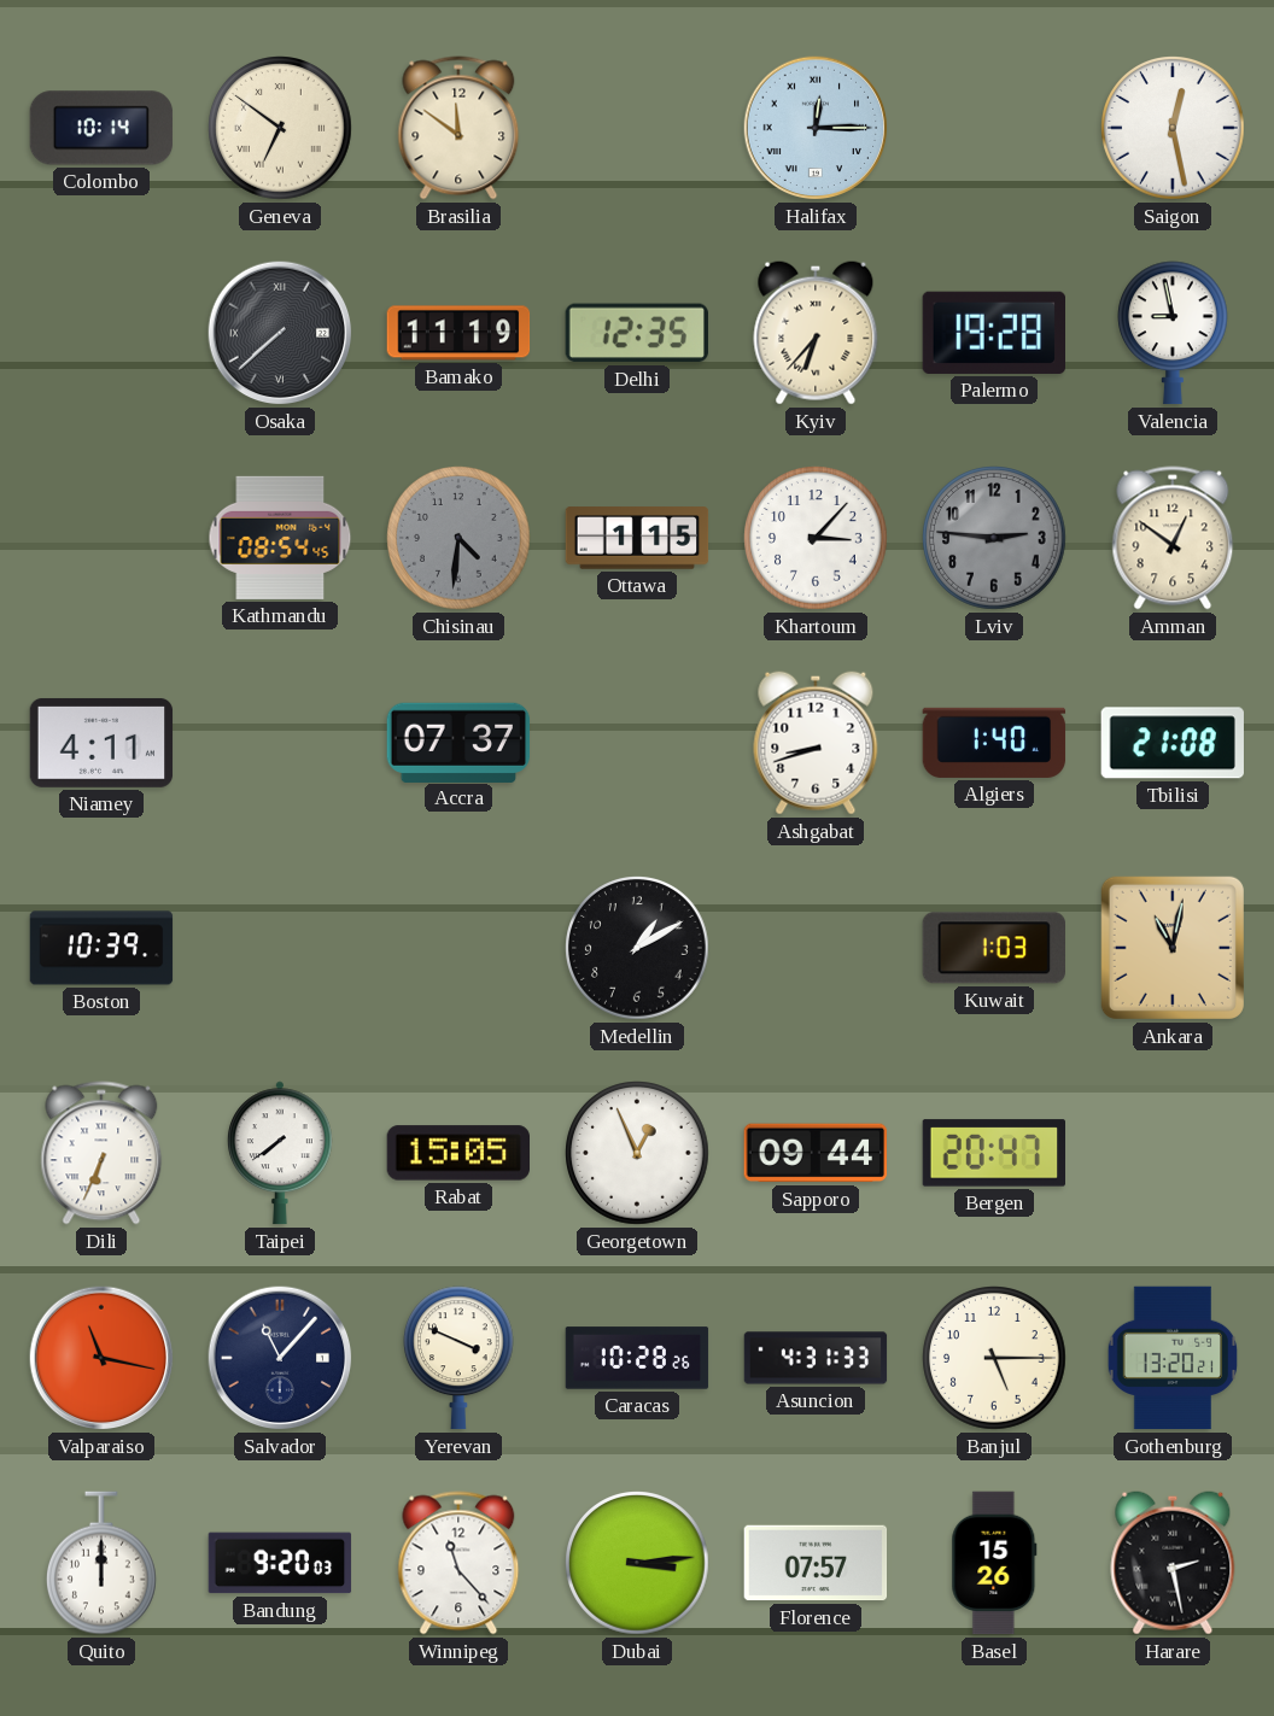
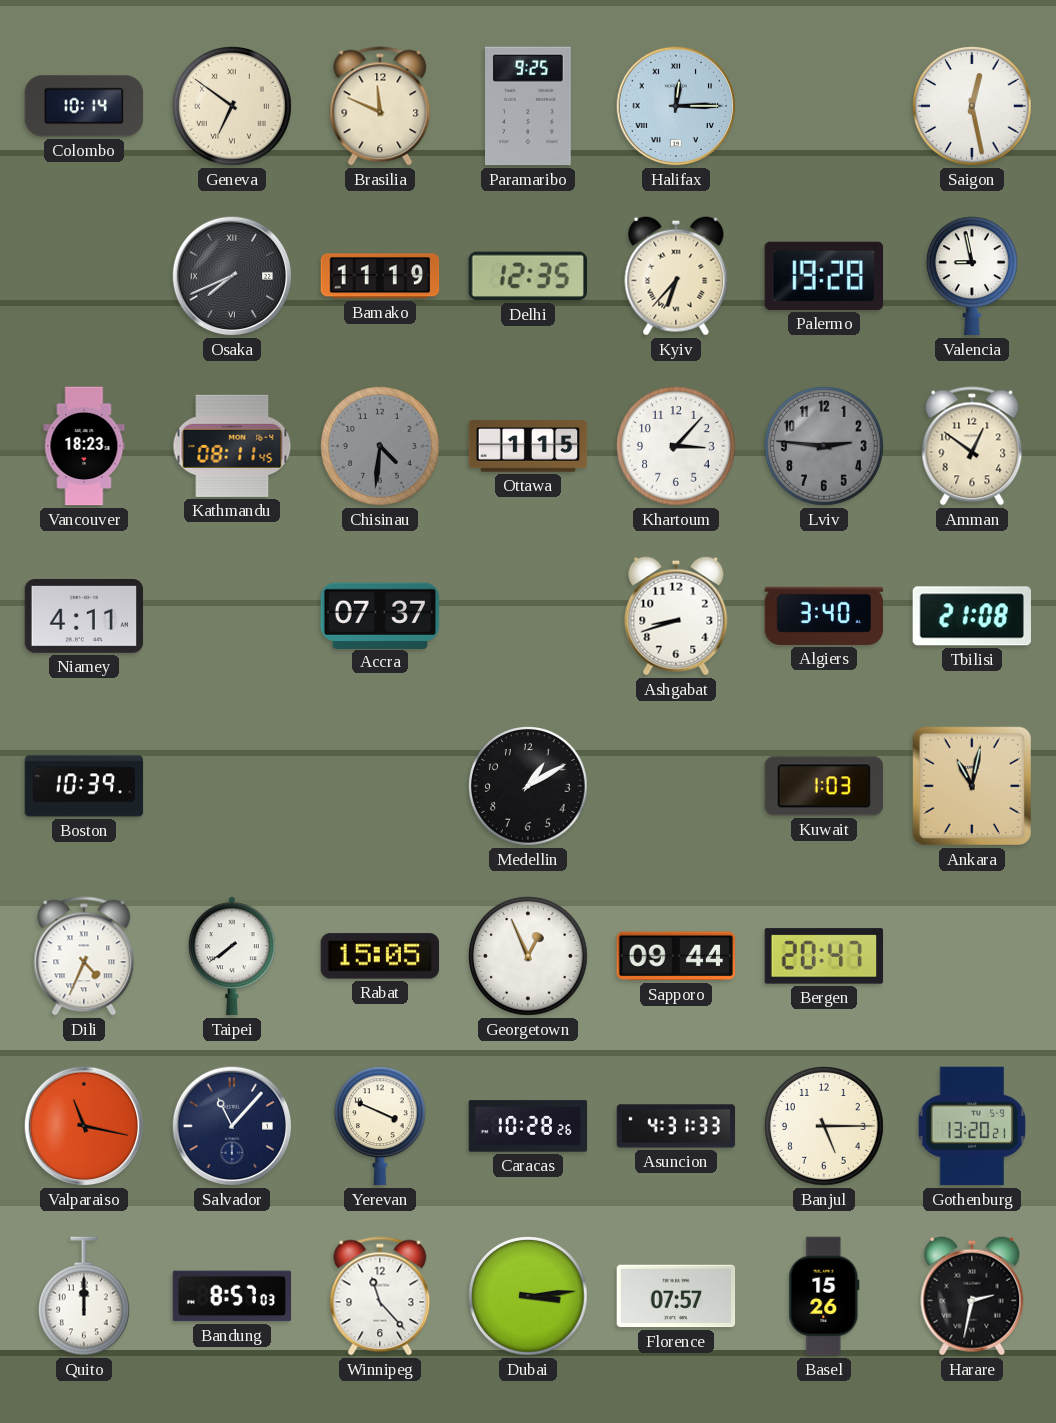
Brasilia: 11:51 -> 11:49 (380, 106)
Paramaribo: none -> 9:25 (529, 106)
Osaka: 7:38 -> 7:41 (232, 276)
Vancouver: none -> 18:23 (84, 446)
Kathmandu: 08:54 -> 08:11 (232, 446)
Algiers: 1:40 -> 3:40 (824, 616)
Dili: 6:34 -> 4:34 (84, 956)
Bandung: 9:20 -> 8:57 (232, 1296)
Harare: 2:28 -> 2:32 (972, 1296)
